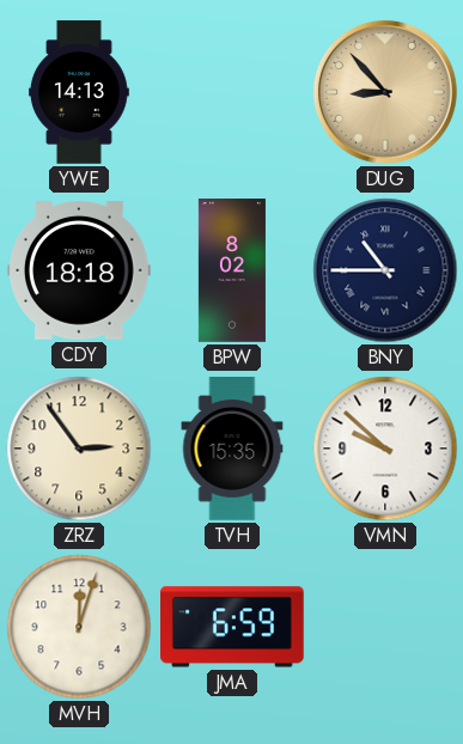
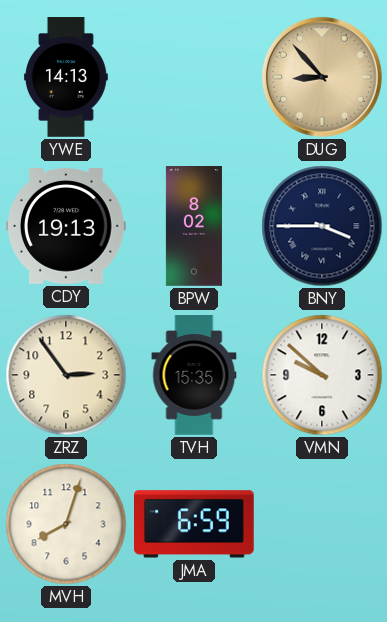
CDY: 18:18 -> 19:13 (67, 227)
BNY: 10:45 -> 3:45 (322, 226)
MVH: 12:03 -> 8:03 (66, 524)
